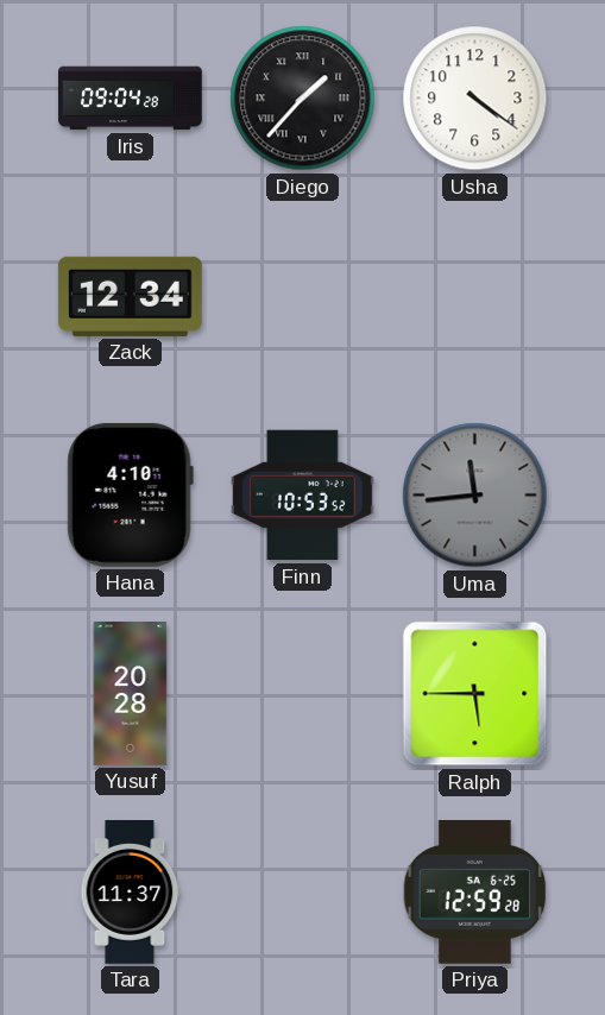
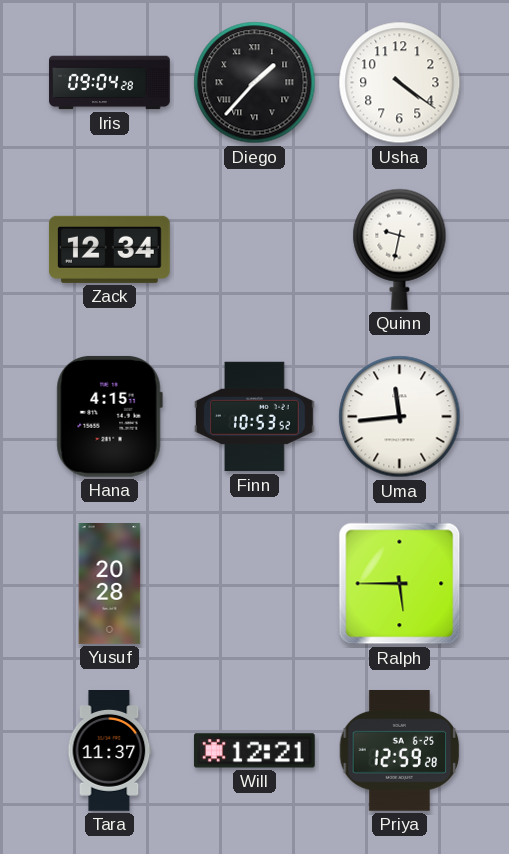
Quinn: none -> 9:32 (400, 249)
Hana: 4:10 -> 4:15 (109, 416)
Uma dial: grey -> white (400, 417)
Will: none -> 12:21 (254, 751)
